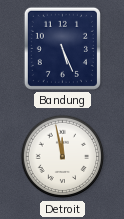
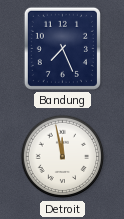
Bandung: 5:26 -> 7:26 (62, 48)
